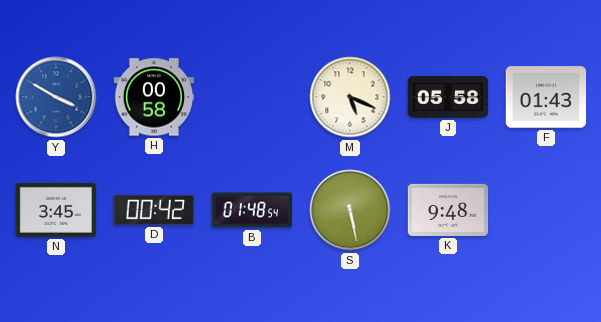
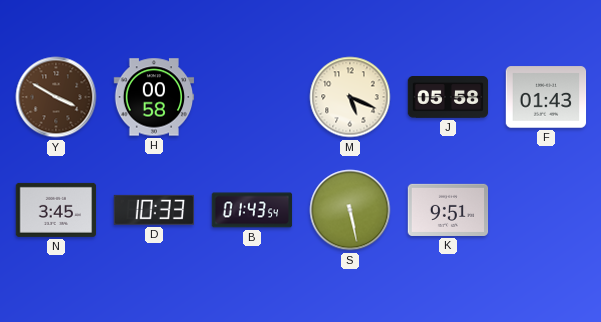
Y dial: blue -> brown (56, 97)
D: 00:42 -> 10:33 (153, 210)
B: 01:48 -> 01:43 (252, 210)
K: 9:48 -> 9:51 (448, 210)
